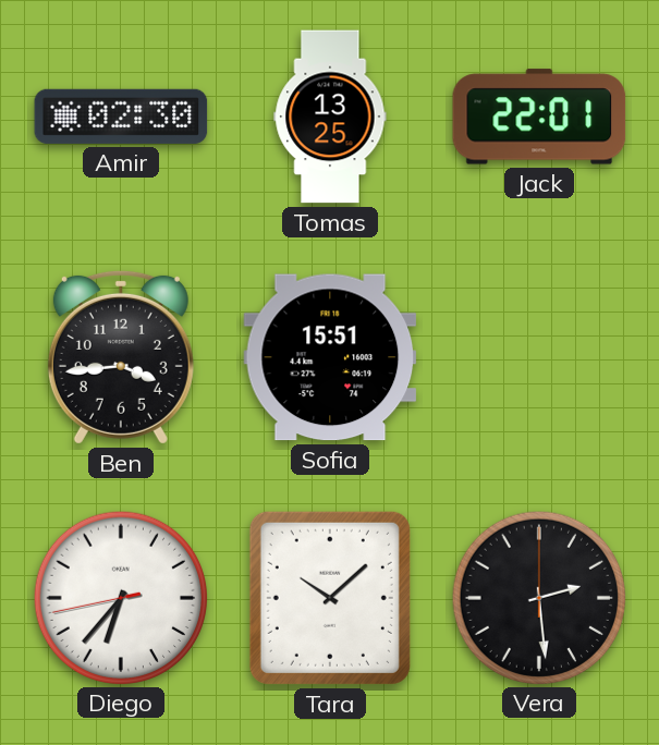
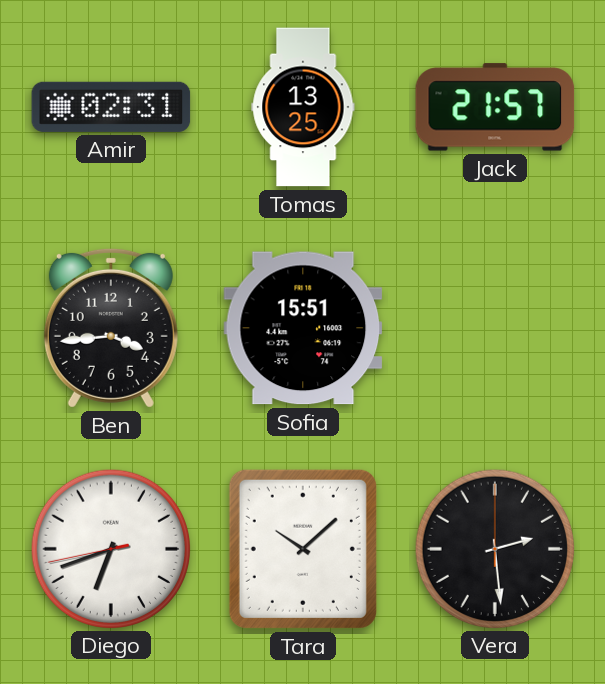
Amir: 02:30 -> 02:31 (111, 107)
Jack: 22:01 -> 21:57 (495, 107)
Diego: 6:36 -> 6:41 (110, 548)
